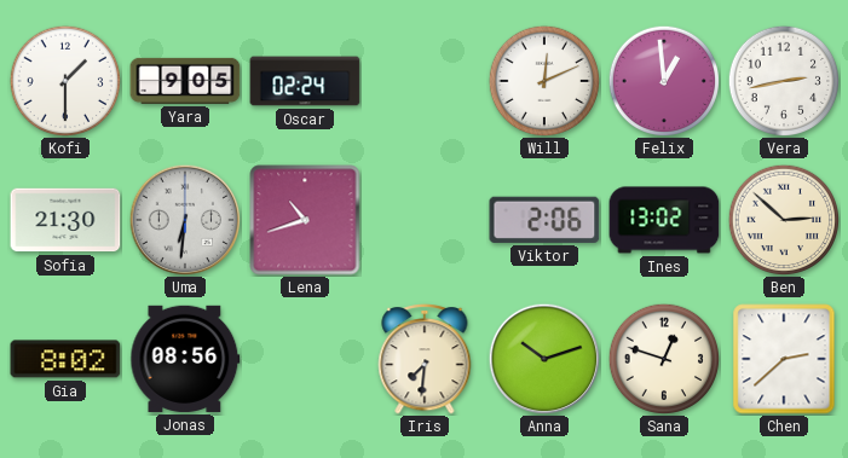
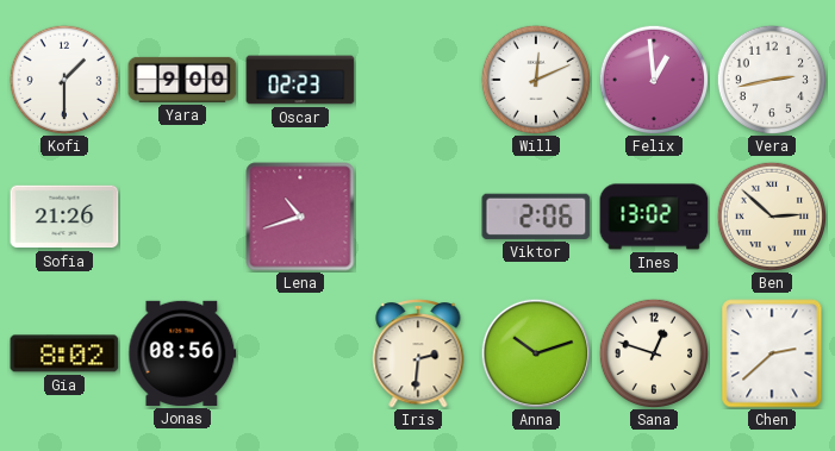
Yara: 9:05 -> 9:00 (182, 80)
Oscar: 02:24 -> 02:23 (300, 80)
Sofia: 21:30 -> 21:26 (64, 217)
Uma: 6:31 -> none (185, 220)
Iris: 7:31 -> 2:31 (418, 355)
